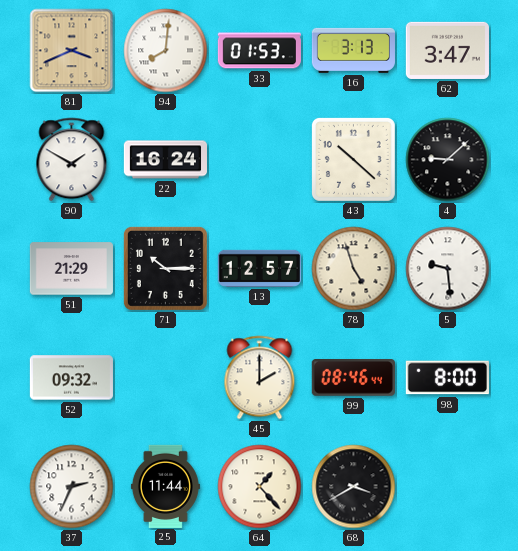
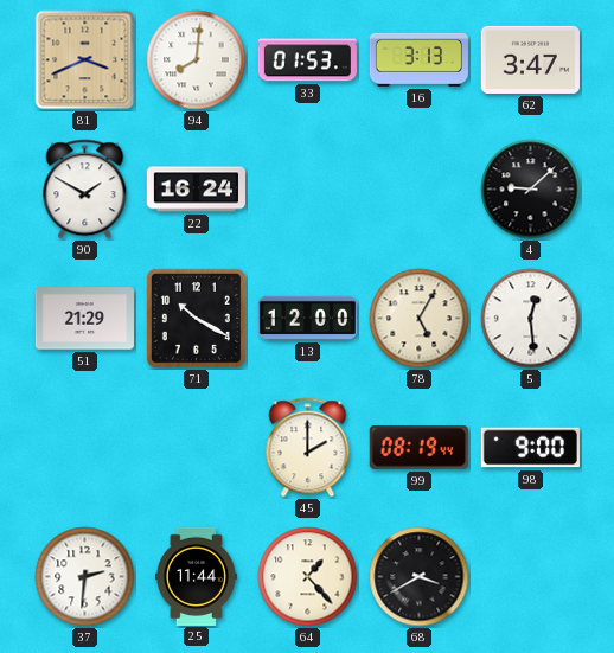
43: 10:22 -> none (353, 159)
71: 10:15 -> 10:20 (196, 318)
13: 12:57 -> 12:00 (307, 318)
78: 4:57 -> 5:05 (420, 319)
5: 9:29 -> 12:29 (531, 319)
52: 09:32 -> none (71, 378)
99: 08:46 -> 08:19 (418, 448)
98: 8:00 -> 9:00 (530, 448)
37: 2:34 -> 2:31 (85, 577)
